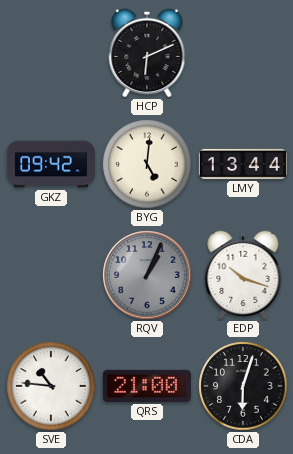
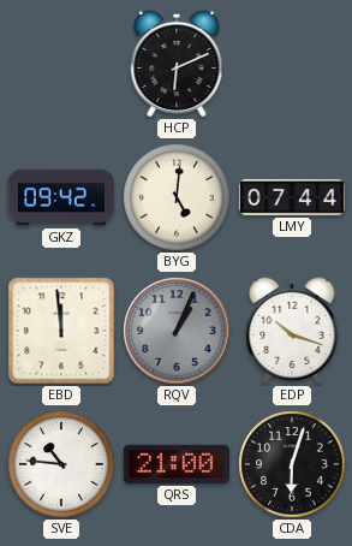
LMY: 13:44 -> 07:44 (292, 197)
EBD: none -> 11:59 (61, 331)
